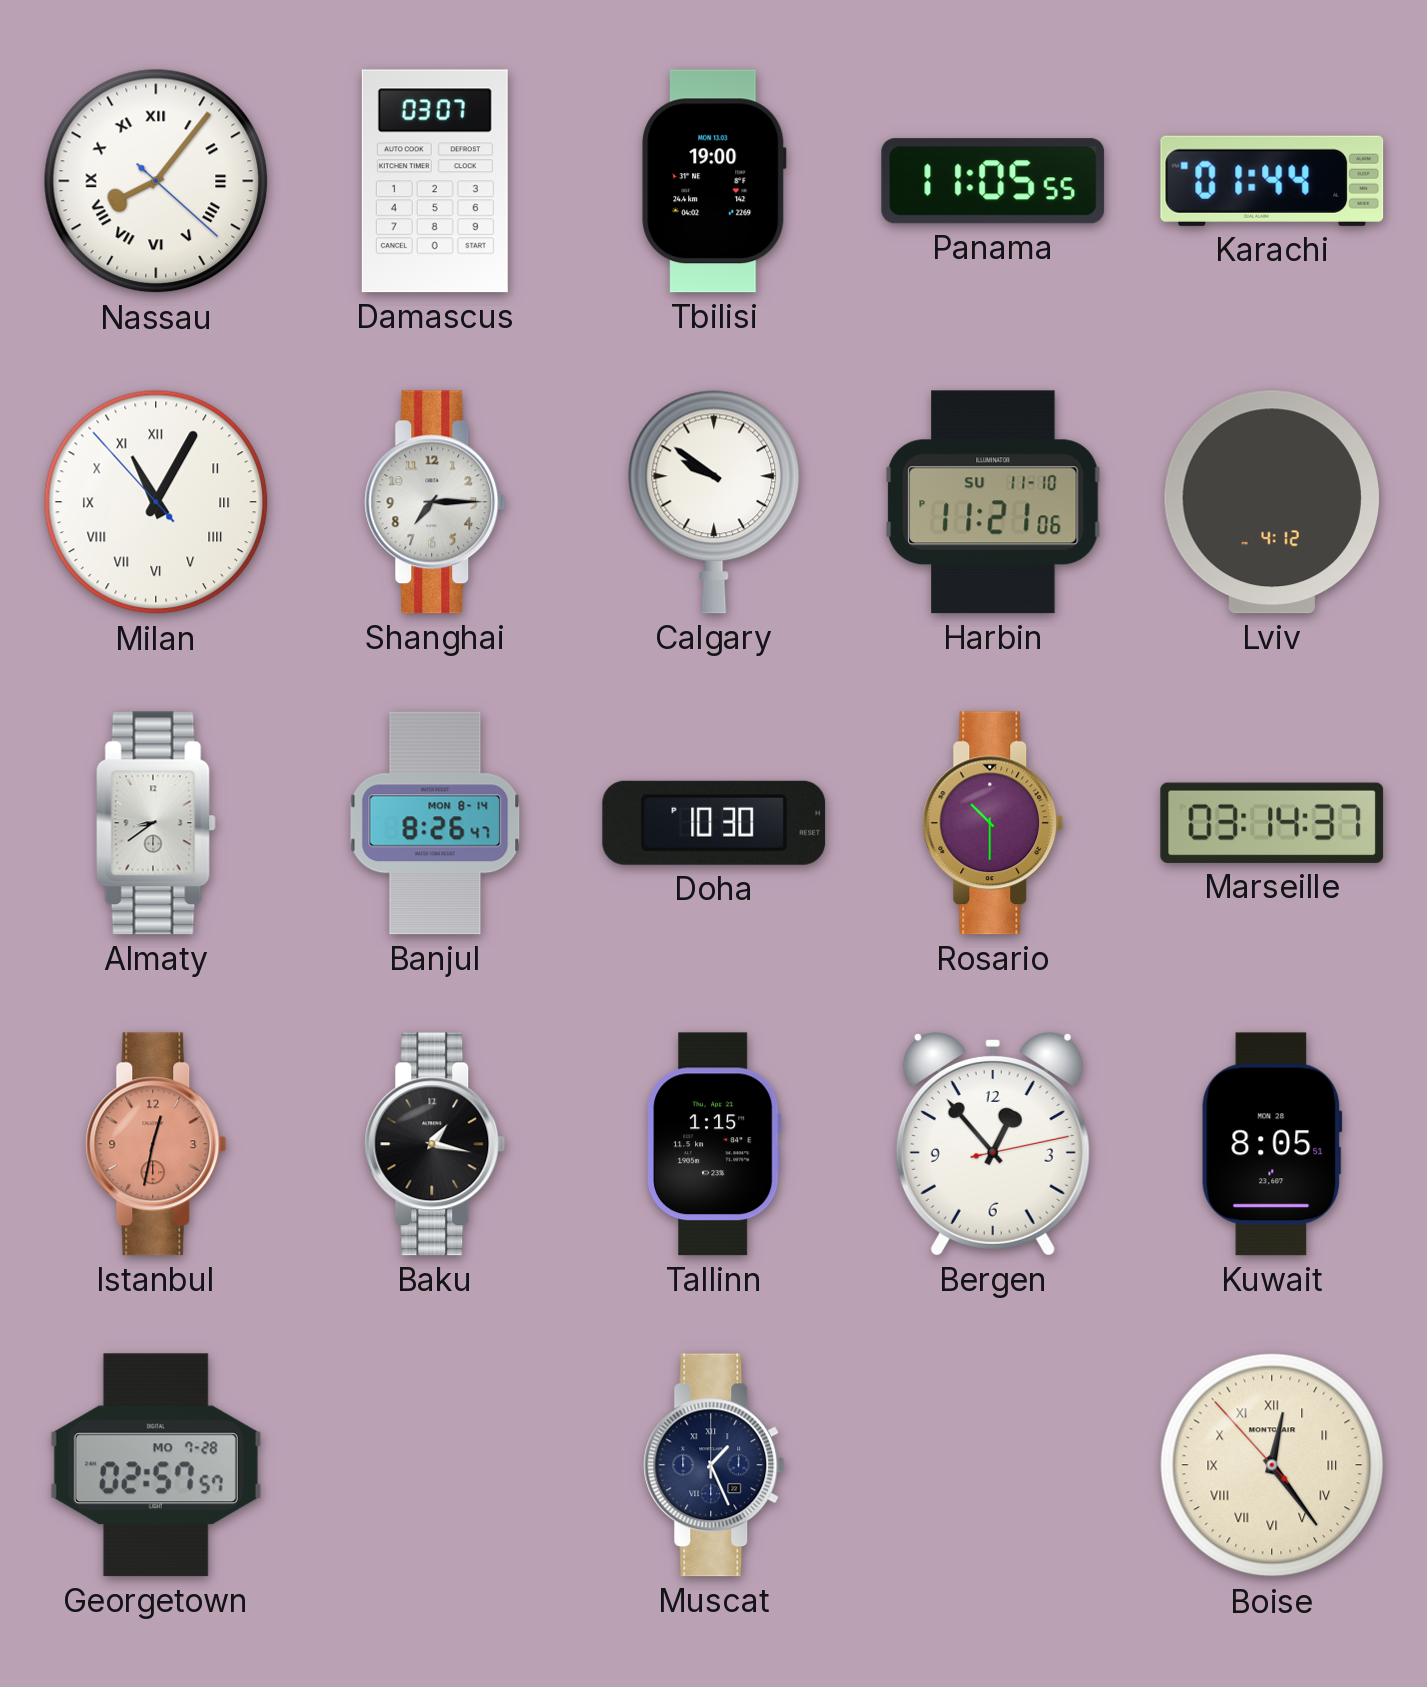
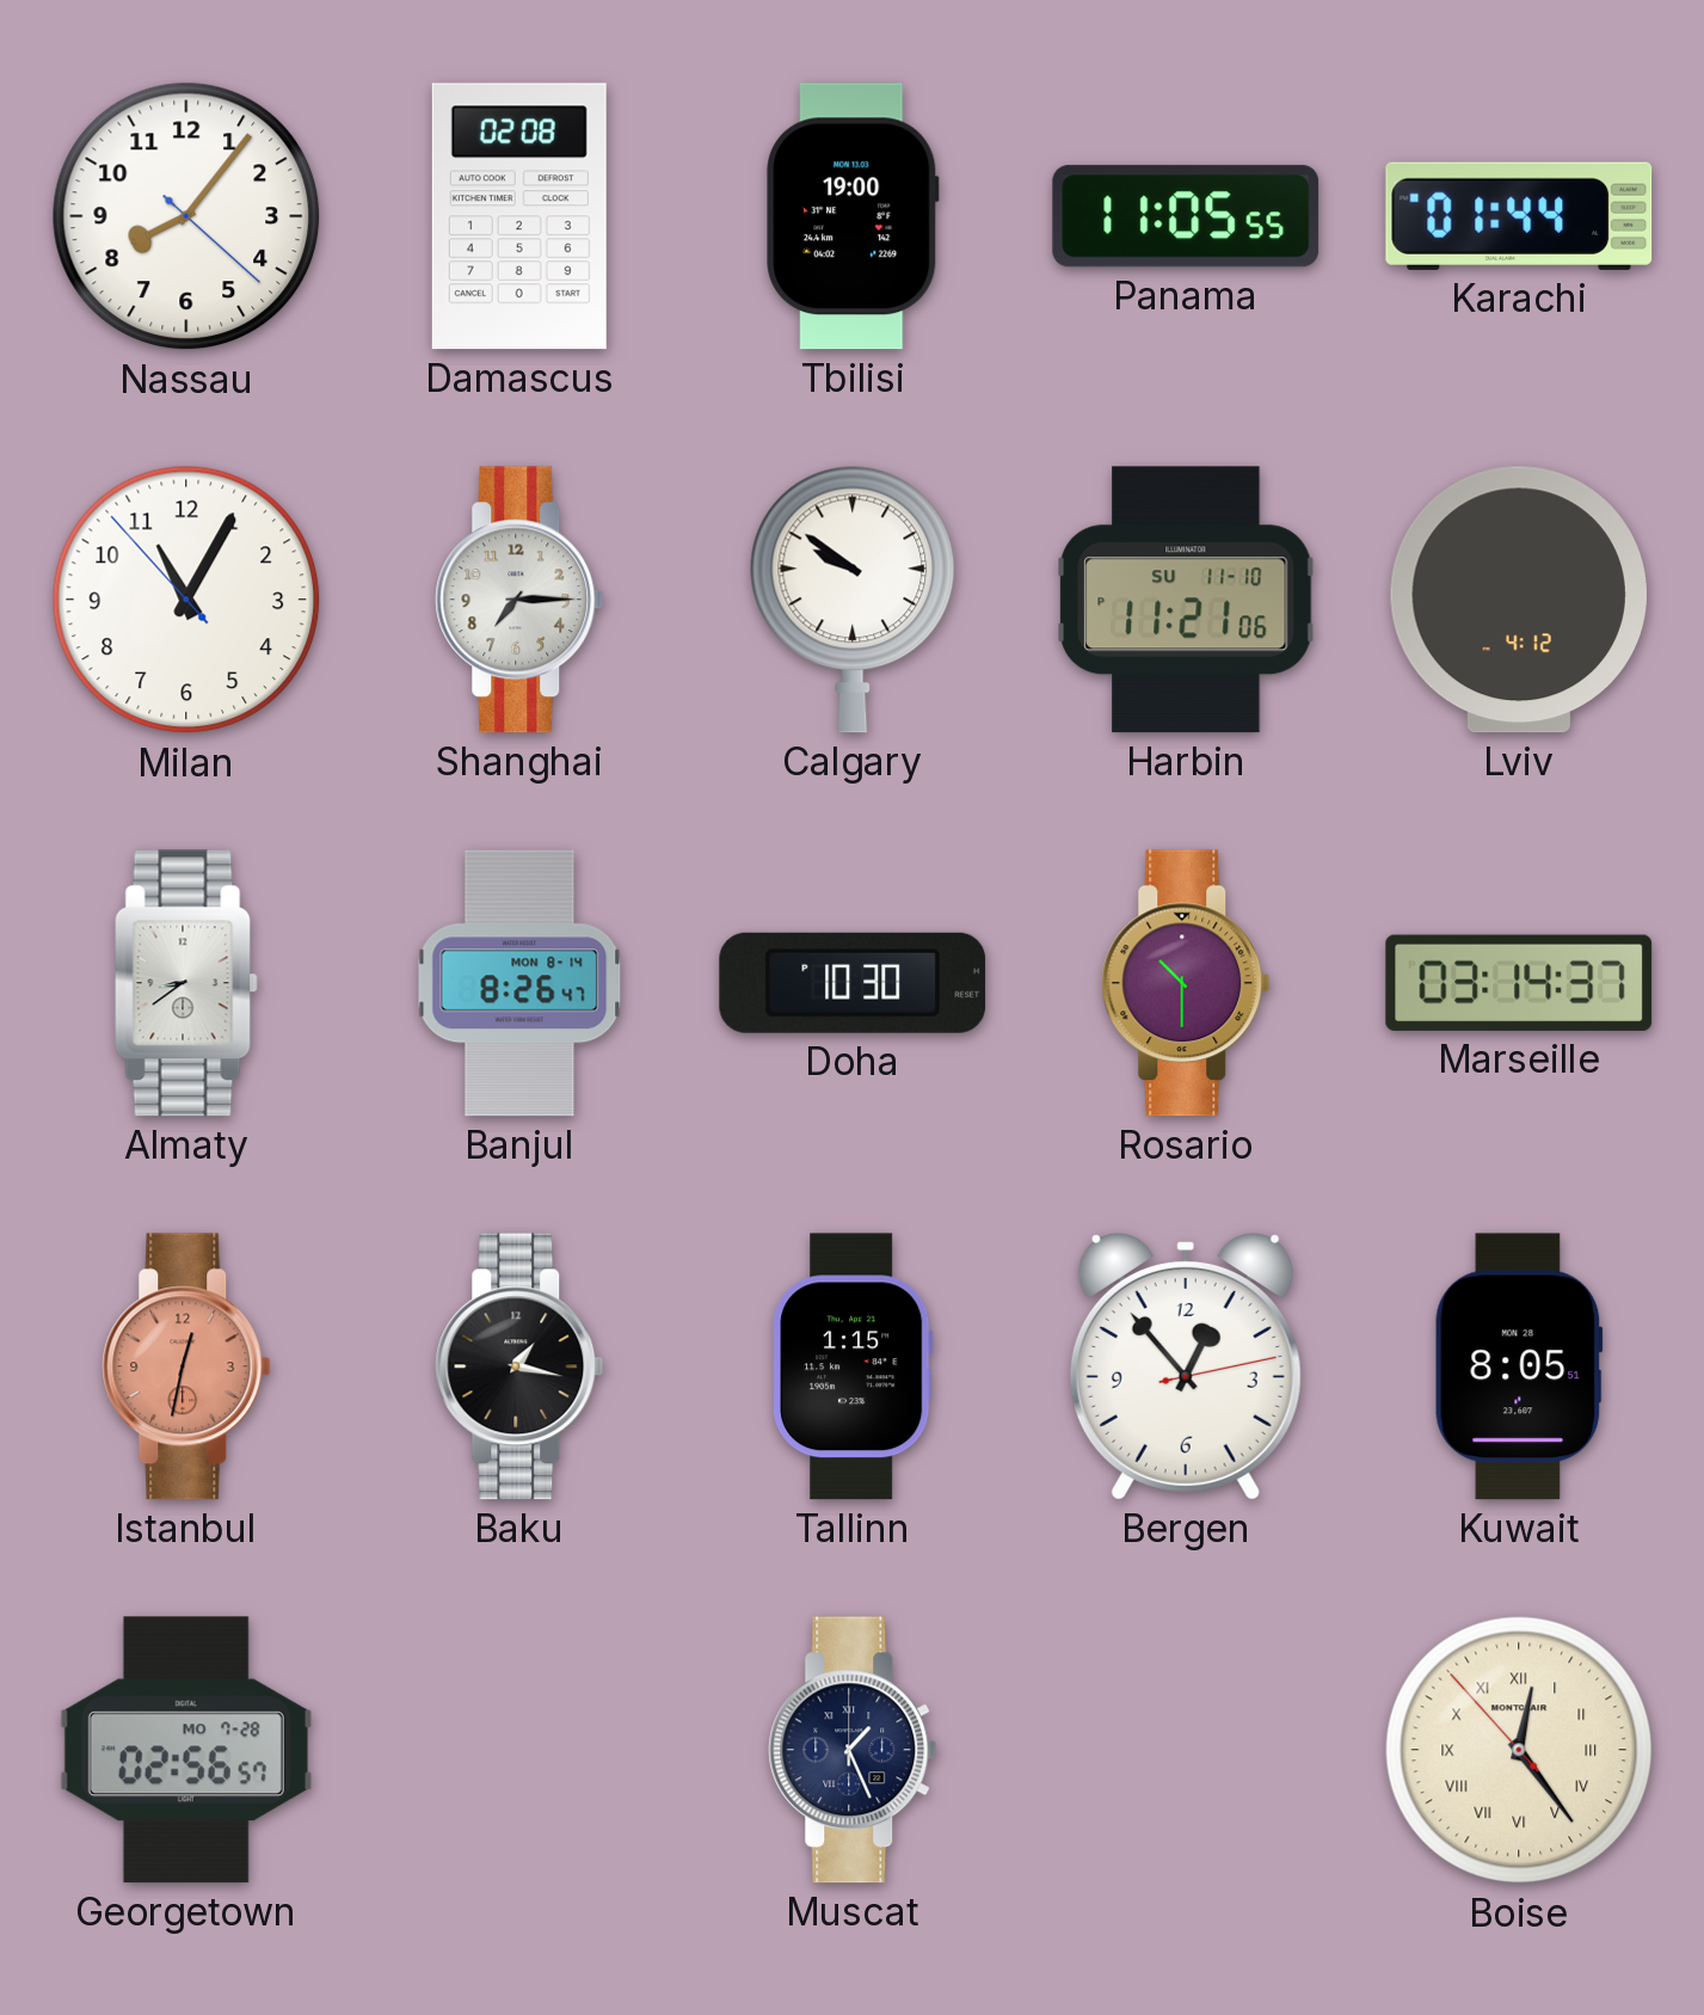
Nassau numerals: Roman -> Arabic (186, 216)
Damascus: 03:07 -> 02:08 (519, 216)
Milan numerals: Roman -> Arabic (186, 600)
Georgetown: 02:57 -> 02:56 (186, 1750)
